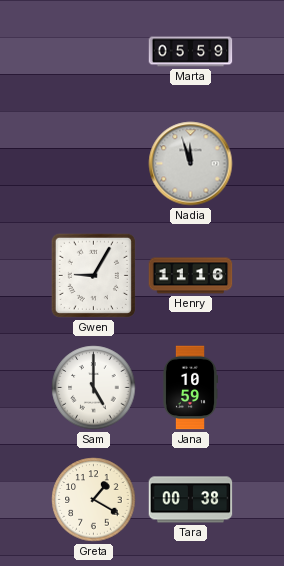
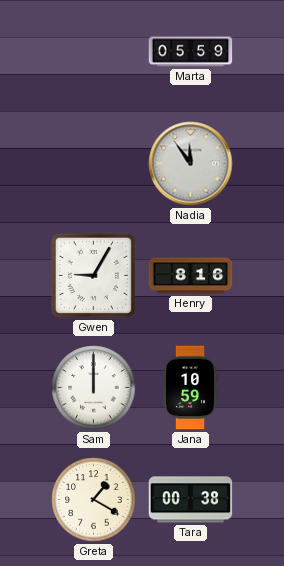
Nadia: 11:57 -> 11:54 (191, 164)
Henry: 11:16 -> 8:16 (191, 276)
Sam: 5:00 -> 12:00 (94, 388)
